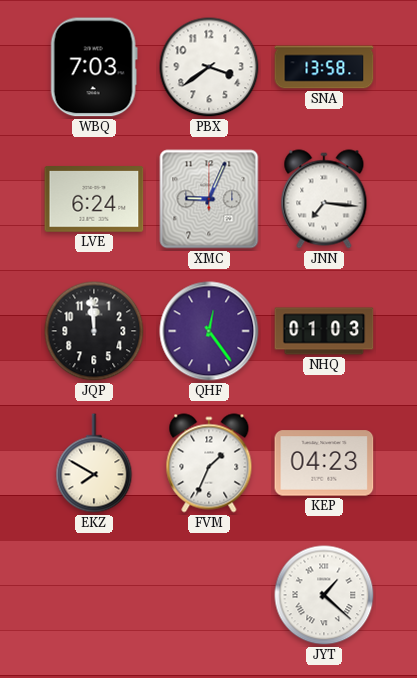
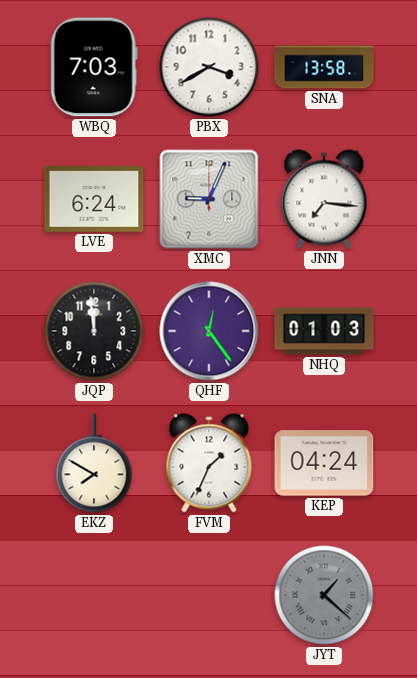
PBX: 3:39 -> 3:40 (209, 67)
KEP: 04:23 -> 04:24 (324, 463)
JYT dial: white -> grey (324, 595)
